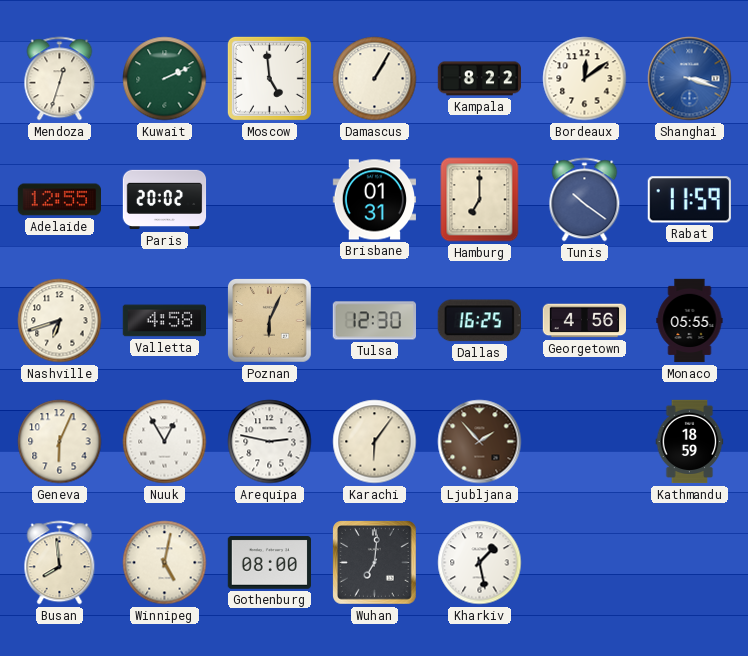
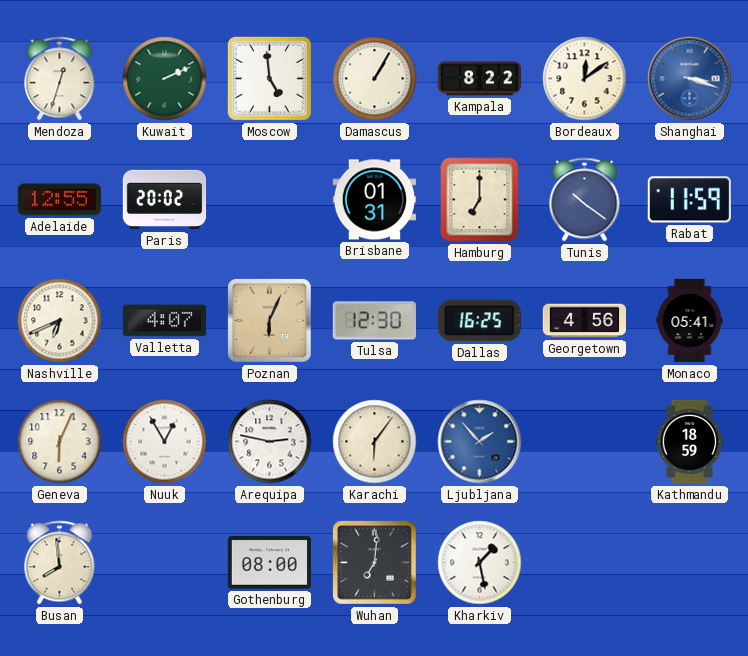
Nashville: 6:42 -> 6:41 (60, 321)
Valletta: 4:58 -> 4:07 (164, 321)
Monaco: 05:55 -> 05:41 (690, 321)
Ljubljana dial: brown -> blue (480, 442)
Winnipeg: 5:02 -> none (165, 563)
